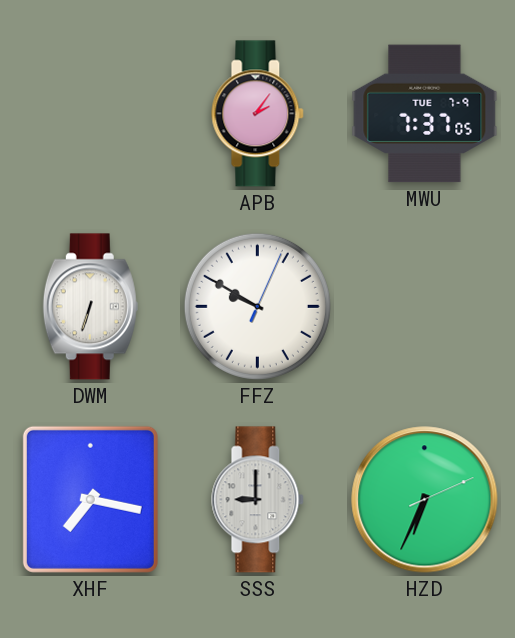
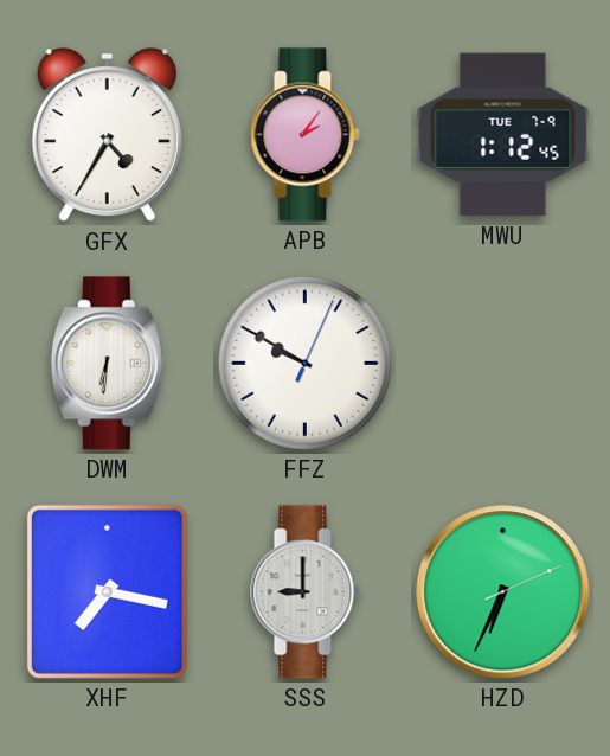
GFX: none -> 4:35 (107, 135)
MWU: 7:37 -> 1:12 (503, 135)
DWM: 6:33 -> 6:31 (107, 364)
